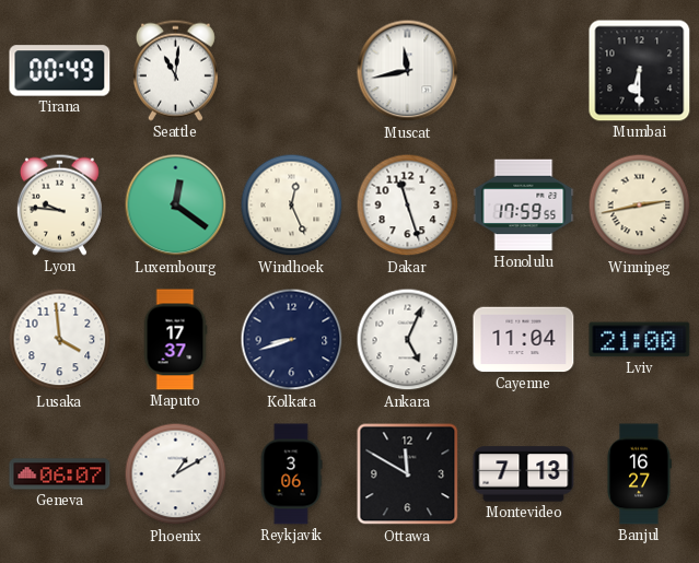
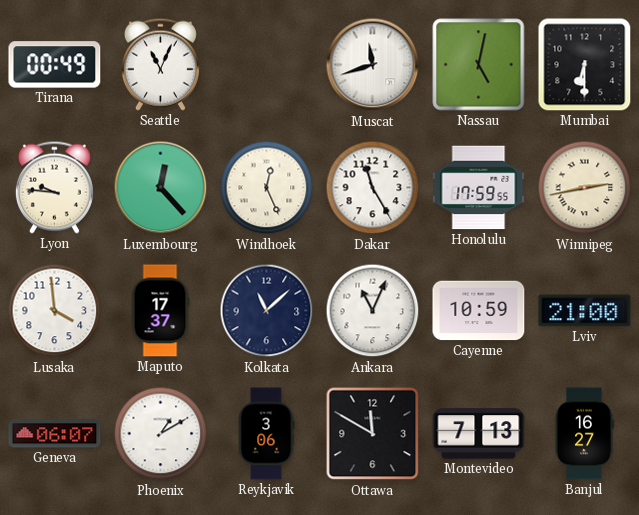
Seattle: 11:01 -> 11:04 (160, 64)
Muscat: 11:43 -> 11:42 (373, 65)
Nassau: none -> 5:02 (479, 65)
Luxembourg: 12:21 -> 12:23 (161, 188)
Dakar: 11:27 -> 11:25 (373, 188)
Kolkata: 8:42 -> 11:08 (267, 311)
Ankara: 5:04 -> 11:04 (373, 311)
Cayenne: 11:04 -> 10:59 (479, 311)
